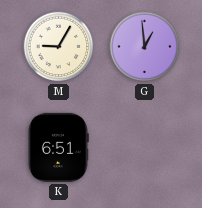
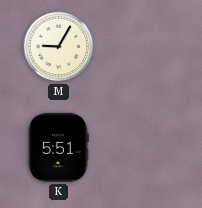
G: 12:59 -> none (145, 47)
K: 6:51 -> 5:51 (58, 147)
